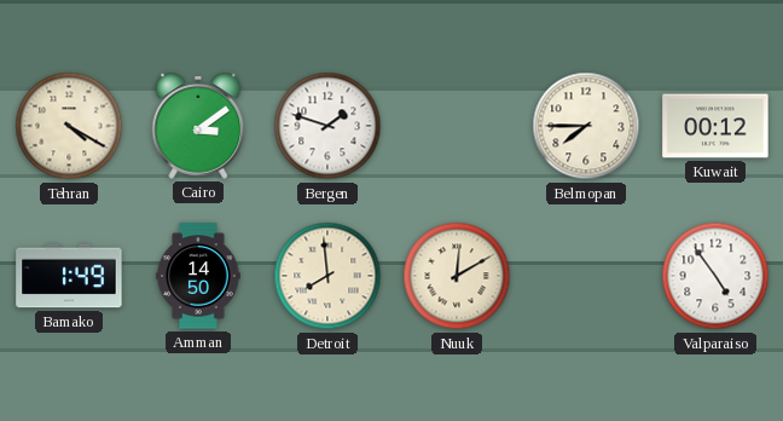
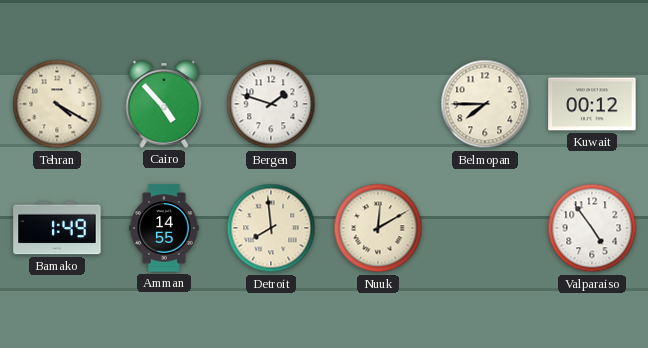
Cairo: 3:09 -> 4:53 (164, 104)
Amman: 14:50 -> 14:55 (164, 228)
